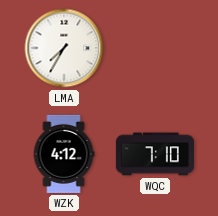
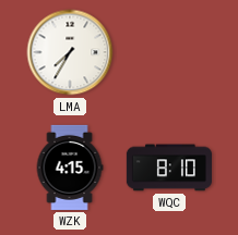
WZK: 4:12 -> 4:15 (70, 168)
WQC: 7:10 -> 8:10 (169, 168)
